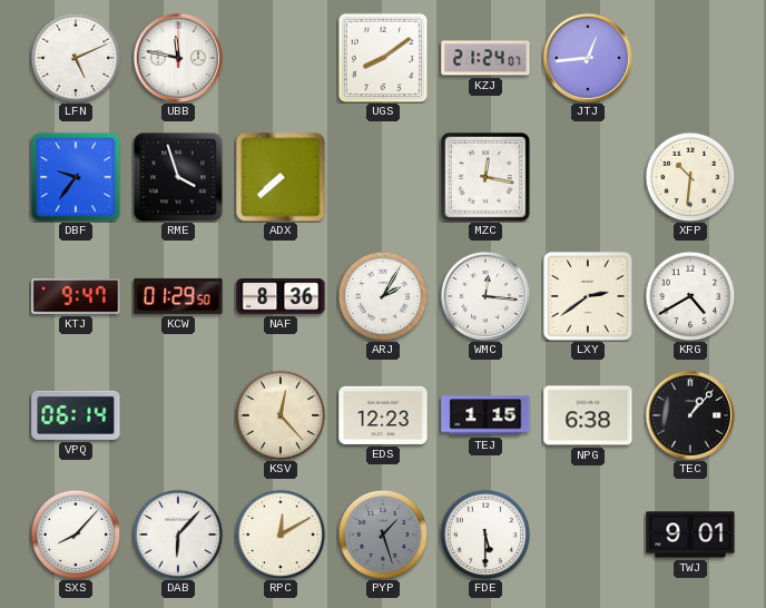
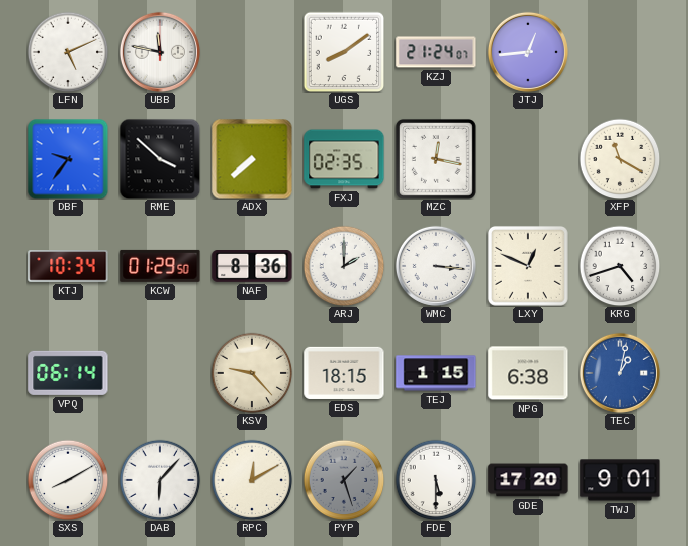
RME: 3:57 -> 3:52 (160, 159)
FXJ: none -> 02:35 (344, 159)
XFP: 10:31 -> 11:20 (620, 159)
KTJ: 9:47 -> 10:34 (68, 266)
ARJ: 2:05 -> 2:00 (344, 266)
WMC: 12:16 -> 3:16 (436, 266)
LXY: 2:39 -> 12:49 (528, 266)
KRG: 4:40 -> 4:42 (620, 266)
KSV: 12:23 -> 9:23 (252, 373)
EDS: 12:23 -> 18:15 (344, 373)
TEC: 1:07 -> 1:02 (620, 373)
TEC dial: black -> blue (620, 373)
SXS: 8:07 -> 8:10 (68, 480)
GDE: none -> 17:20 (528, 480)
